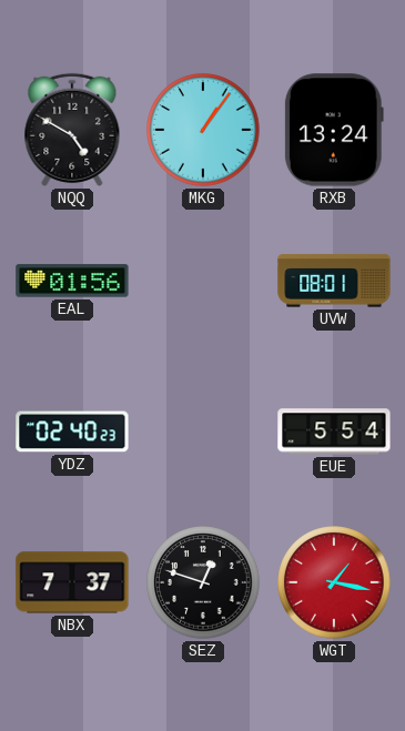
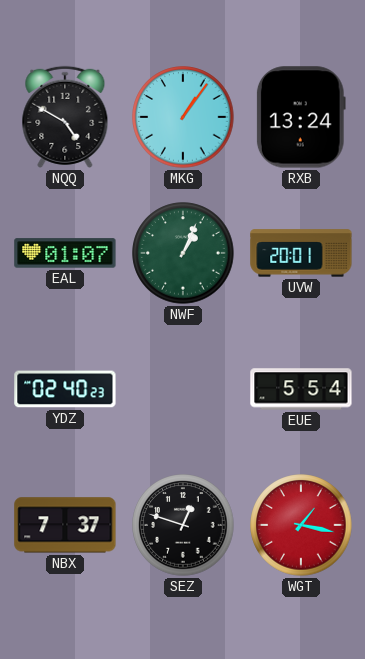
EAL: 01:56 -> 01:07 (65, 253)
NWF: none -> 1:04 (183, 253)
UVW: 08:01 -> 20:01 (301, 253)
